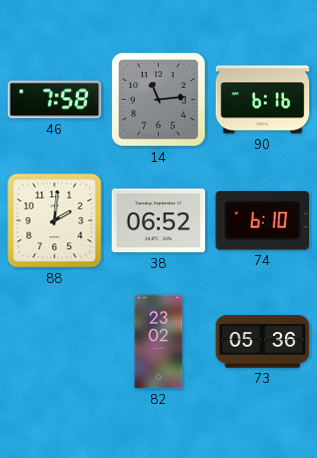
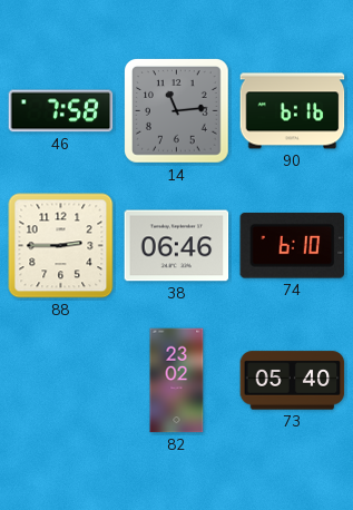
88: 2:01 -> 2:45 (61, 246)
38: 06:52 -> 06:46 (177, 246)
73: 05:36 -> 05:40 (293, 381)
